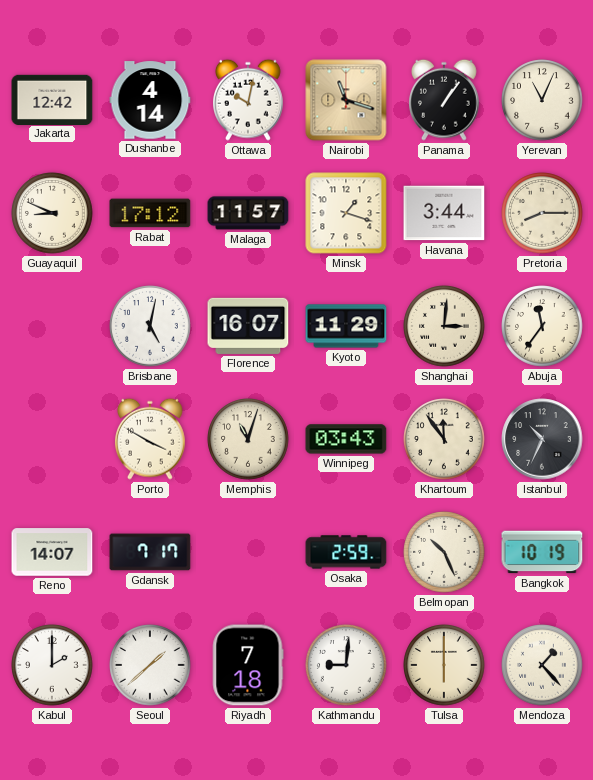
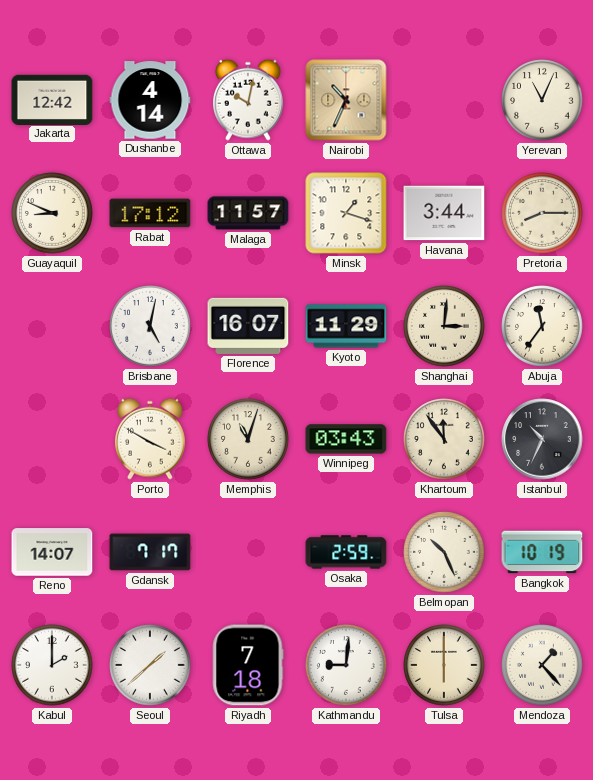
Nairobi: 11:18 -> 10:34 (346, 100)
Panama: 1:06 -> none (445, 100)
